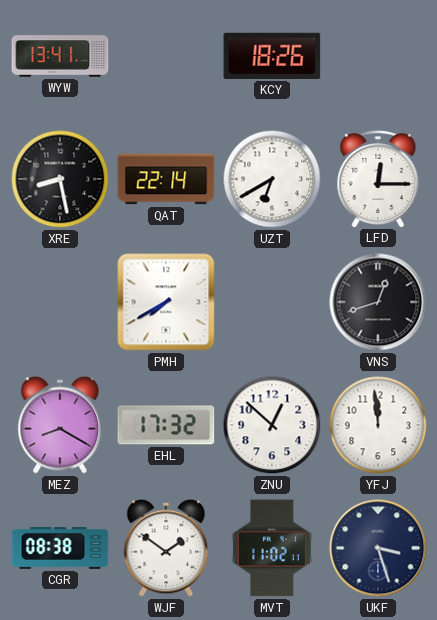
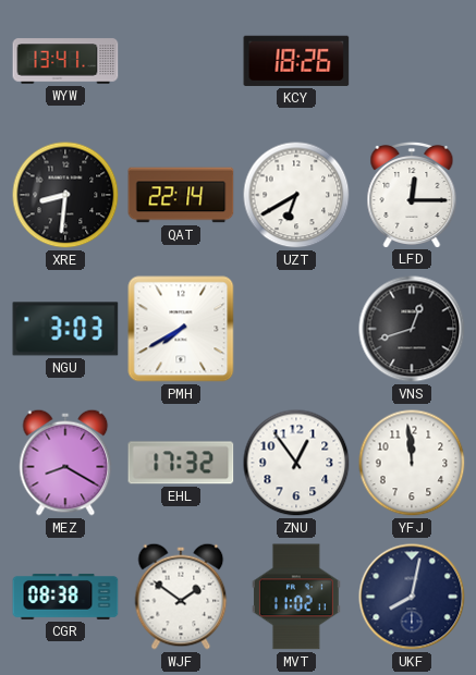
XRE: 8:28 -> 8:31 (65, 195)
NGU: none -> 3:03 (65, 329)
ZNU: 12:52 -> 12:54 (296, 463)
UKF: 3:27 -> 8:02 (412, 597)
